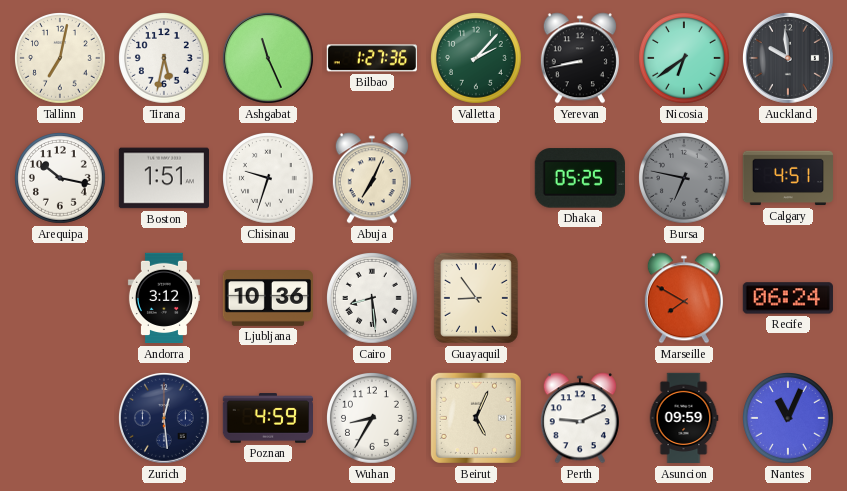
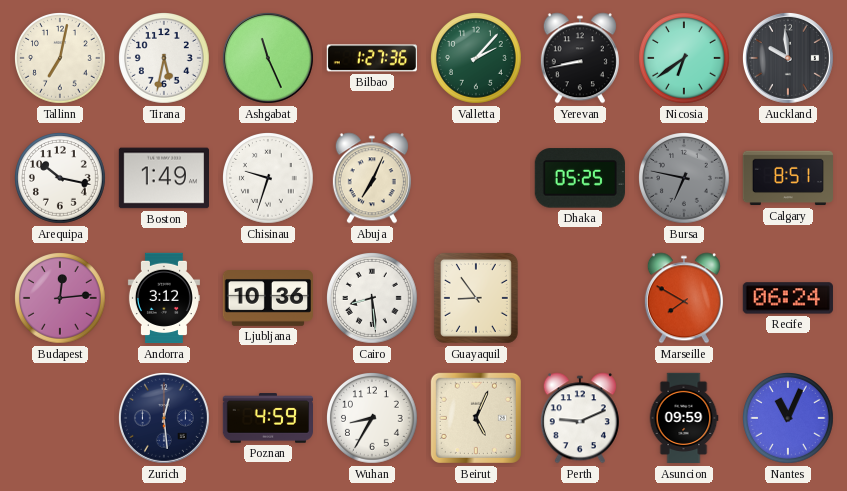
Boston: 1:51 -> 1:49 (163, 178)
Calgary: 4:51 -> 8:51 (788, 178)
Budapest: none -> 12:14 (61, 299)
